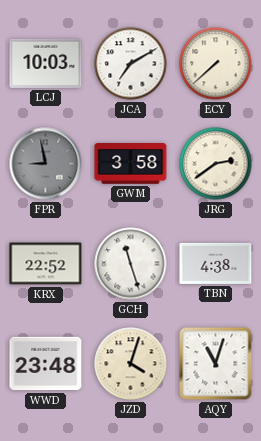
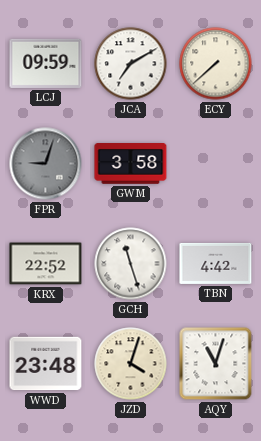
LCJ: 10:03 -> 09:59 (46, 63)
FPR: 8:58 -> 9:03 (46, 164)
JRG: 2:39 -> none (216, 164)
TBN: 4:38 -> 4:42 (216, 263)
